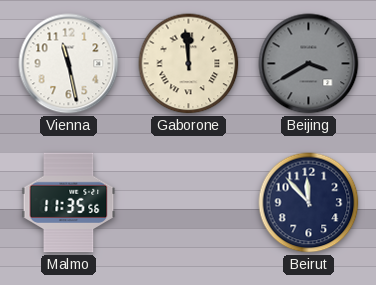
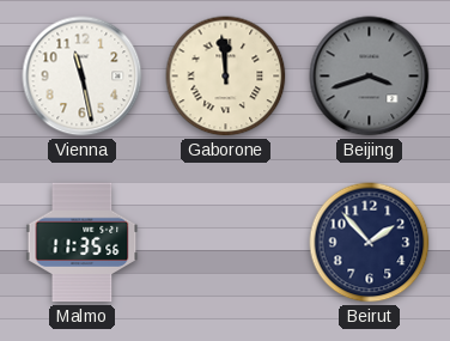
Beijing: 3:40 -> 3:42 (370, 77)
Beirut: 11:53 -> 1:53 (370, 243)
